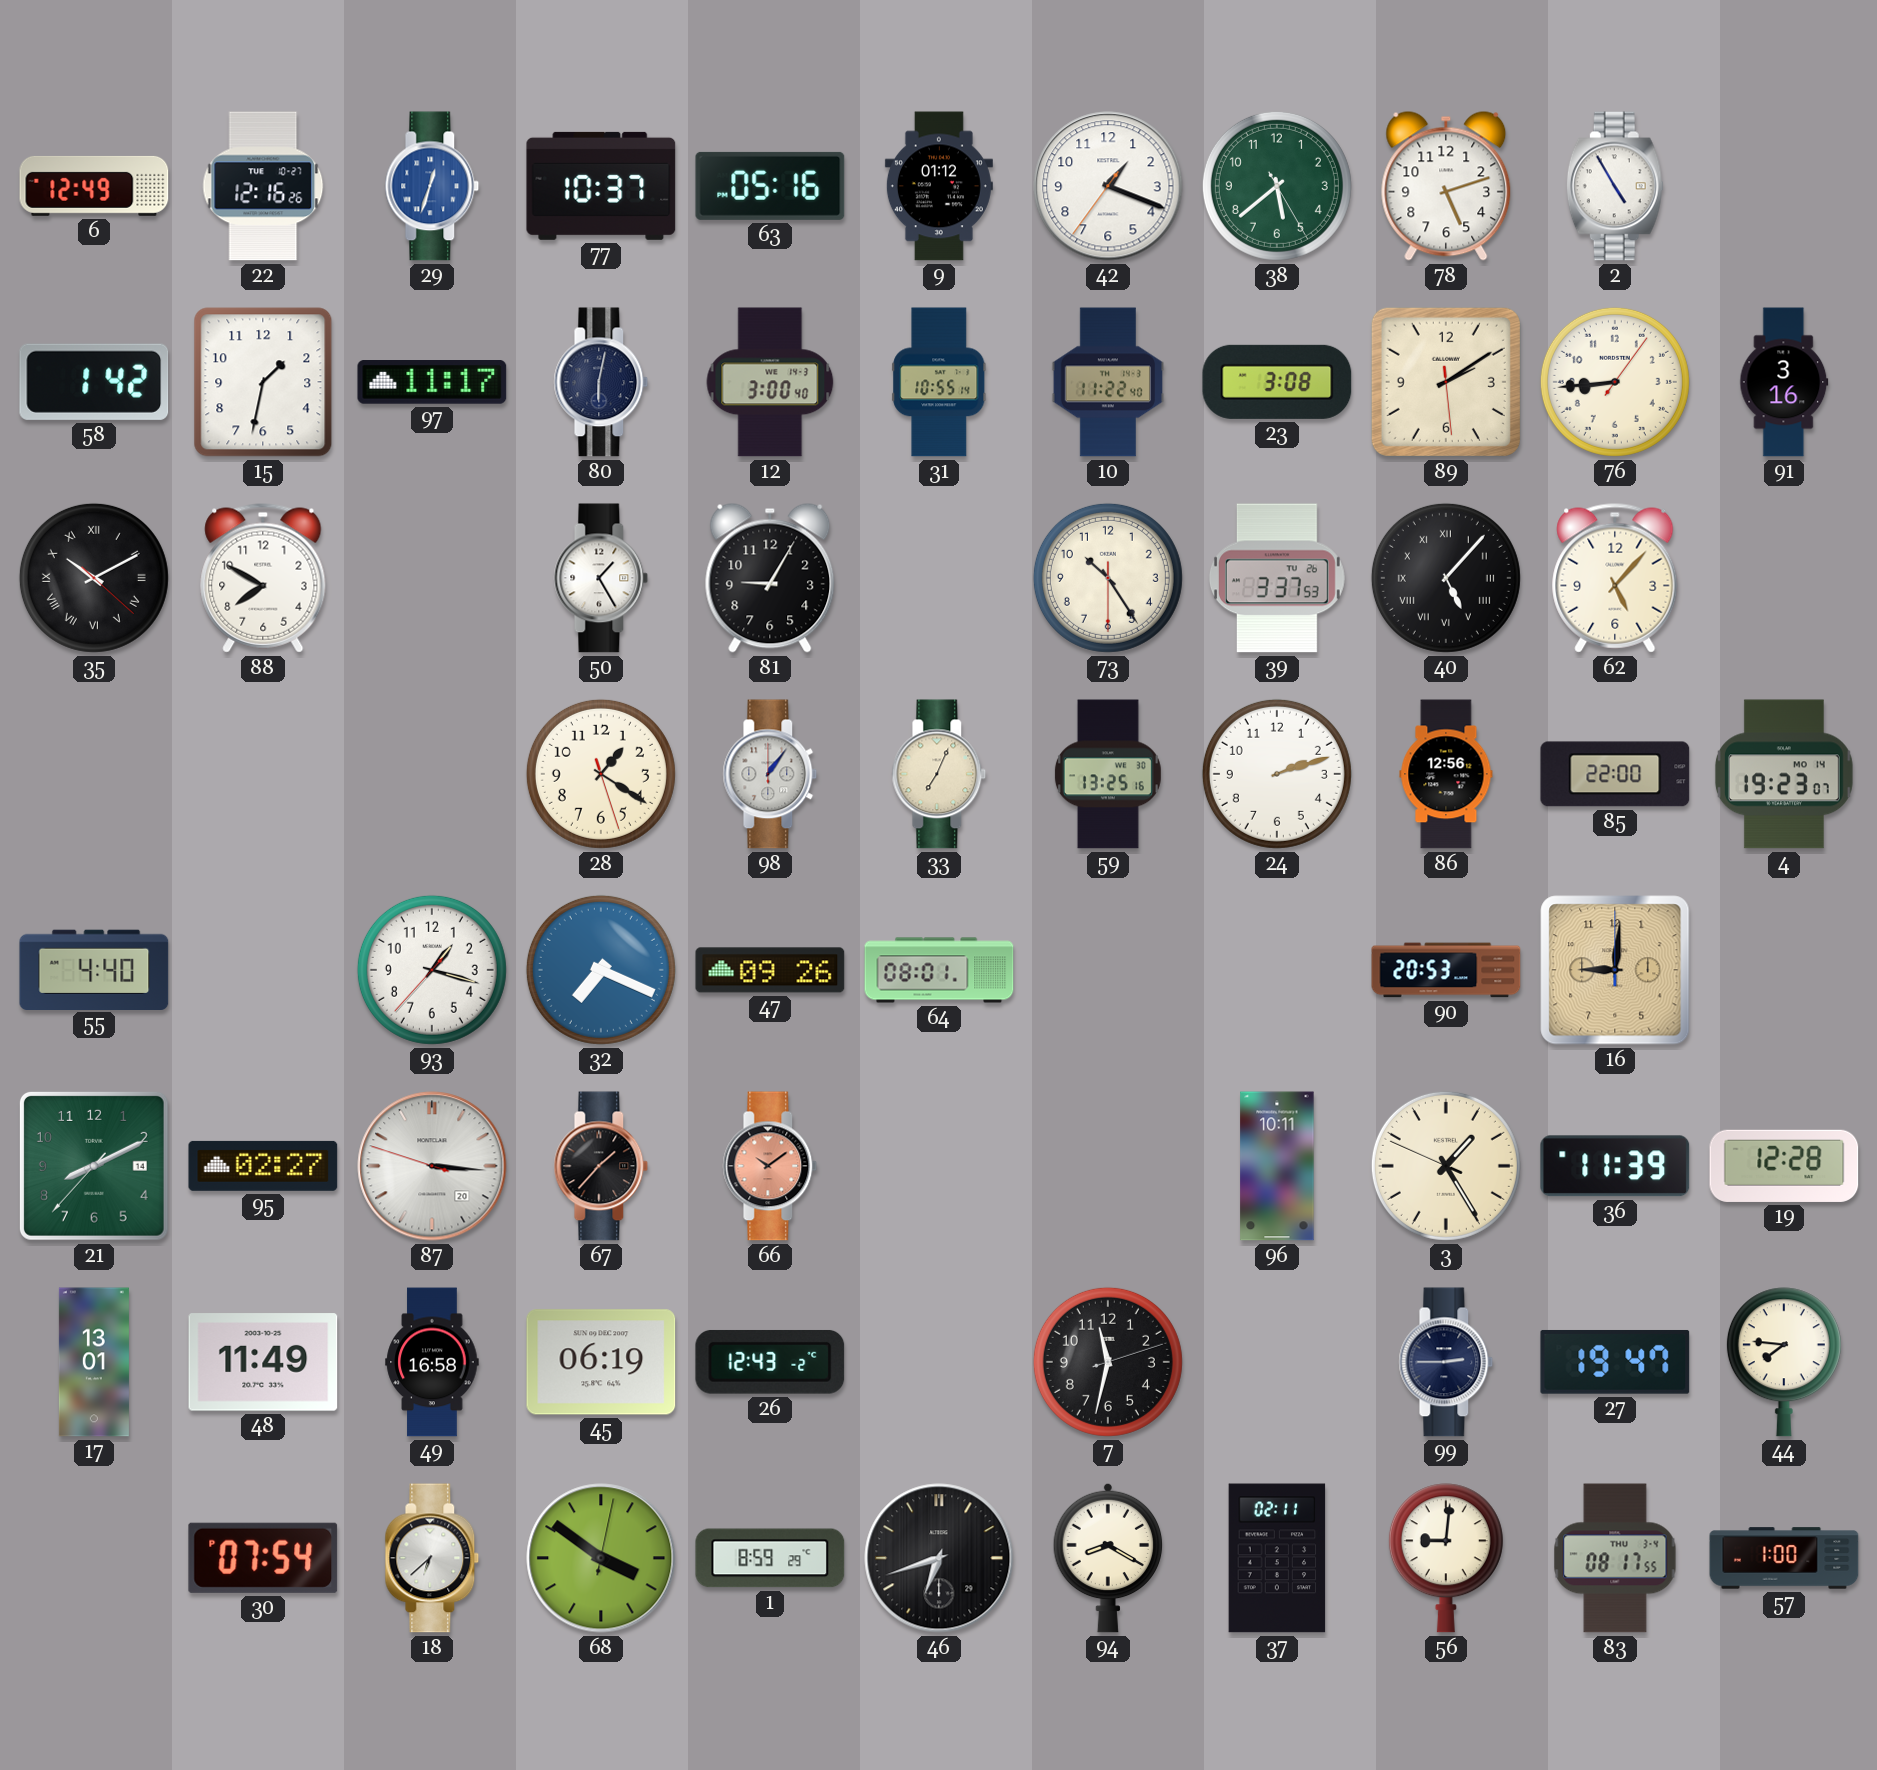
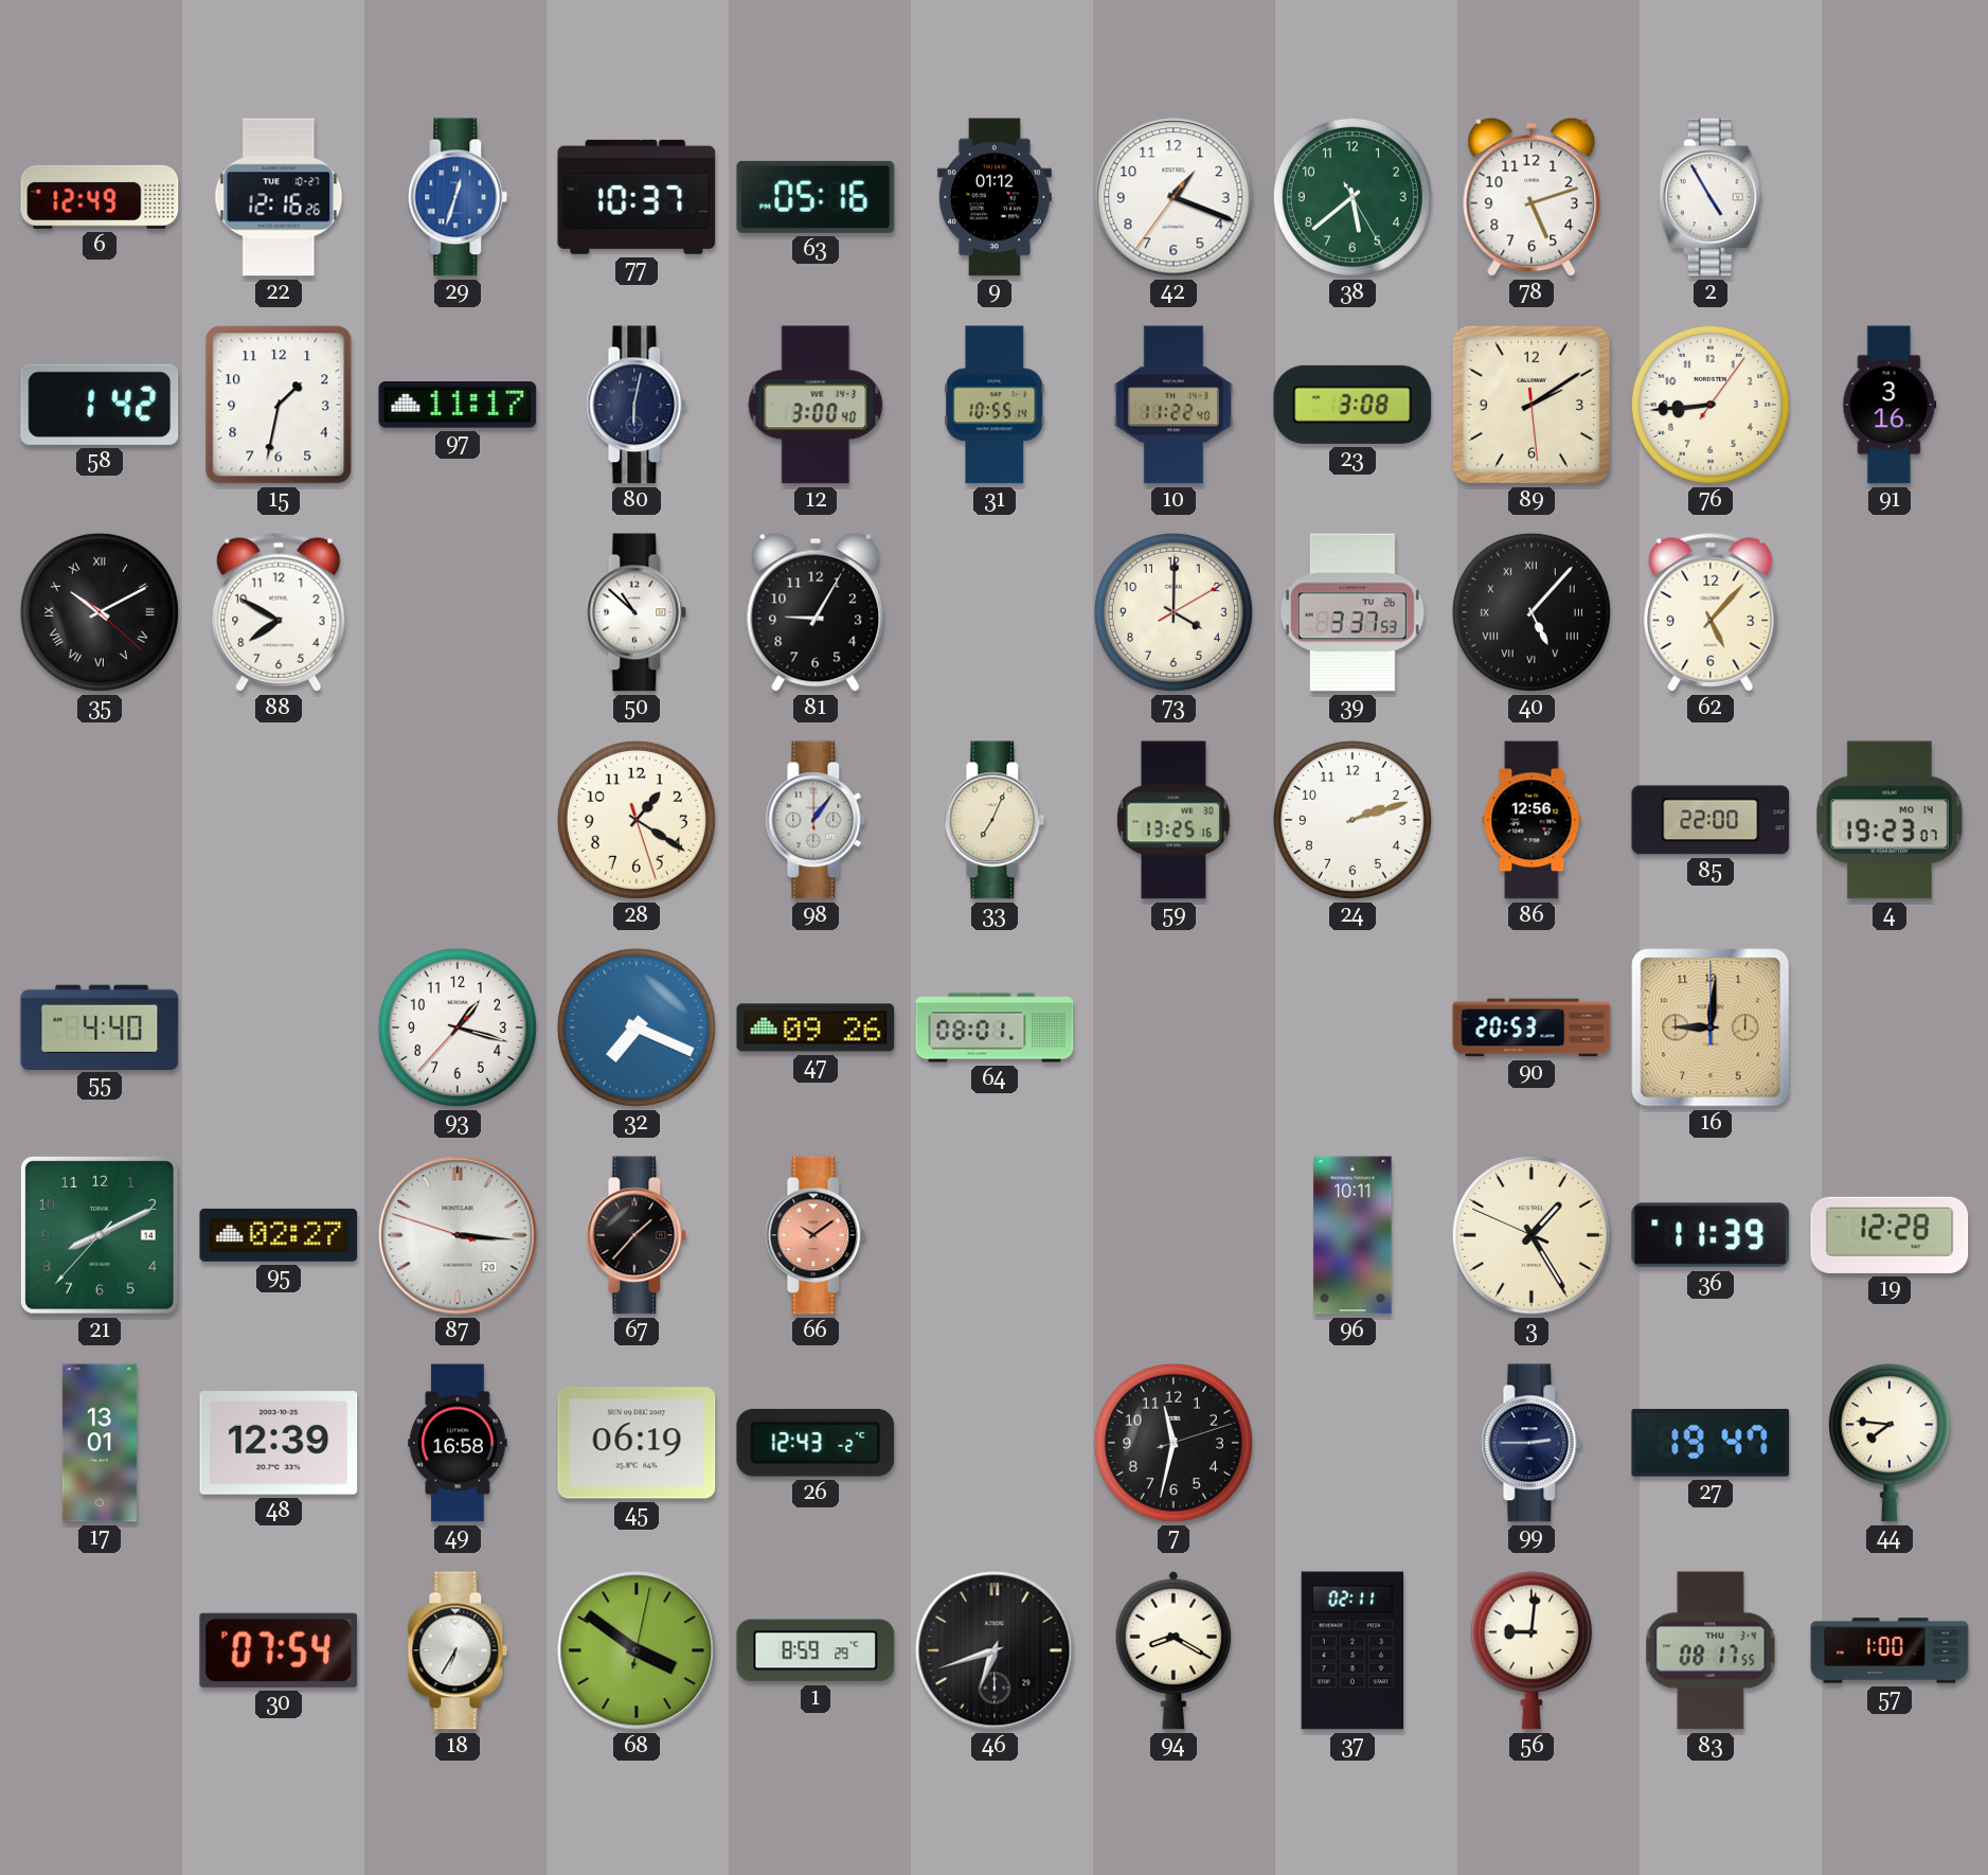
50: 1:25 -> 10:52 (637, 612)
73: 10:24 -> 4:00 (1174, 612)
48: 11:49 -> 12:39 (279, 1443)
18: 6:38 -> 6:35 (458, 1650)
